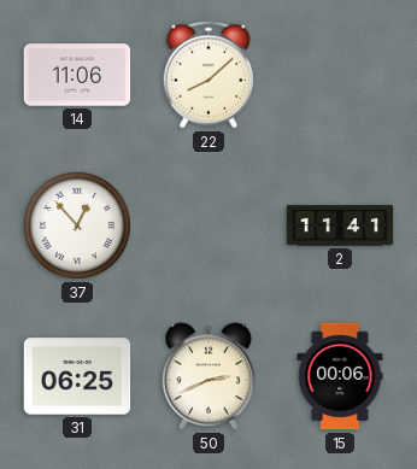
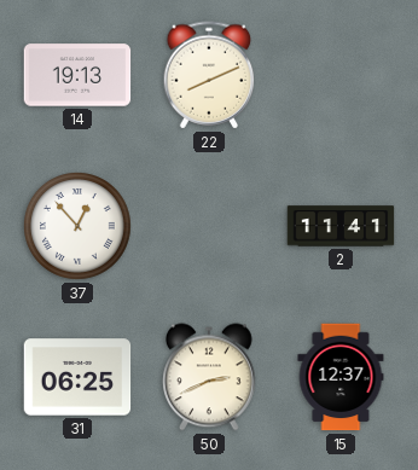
14: 11:06 -> 19:13 (77, 75)
22: 8:08 -> 8:11 (209, 75)
15: 00:06 -> 12:37 (341, 377)
